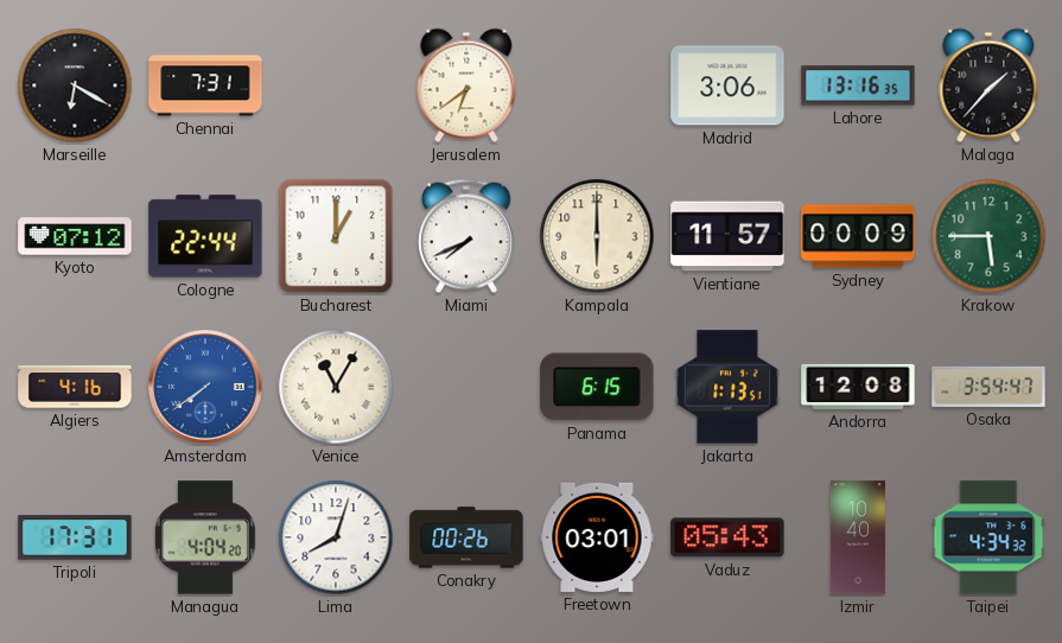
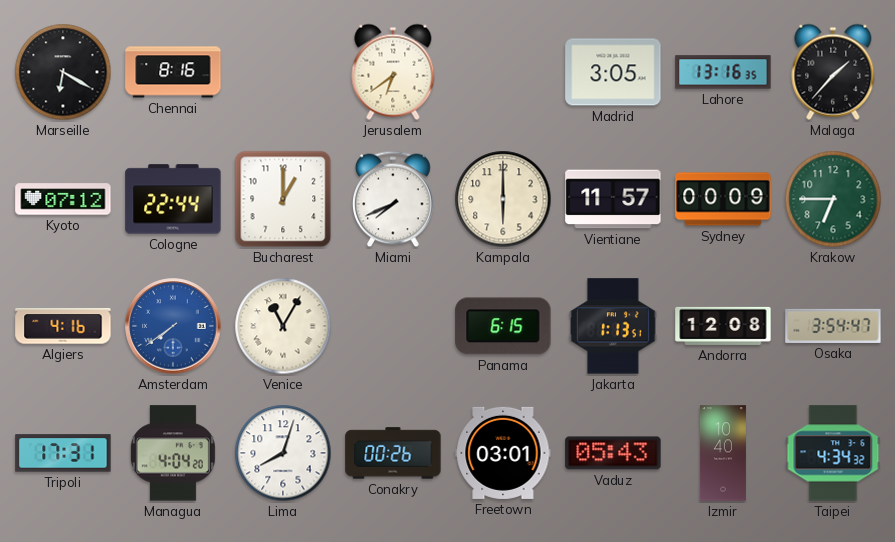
Chennai: 7:31 -> 8:16 (173, 72)
Madrid: 3:06 -> 3:05 (613, 72)
Krakow: 5:45 -> 6:45 (833, 199)
